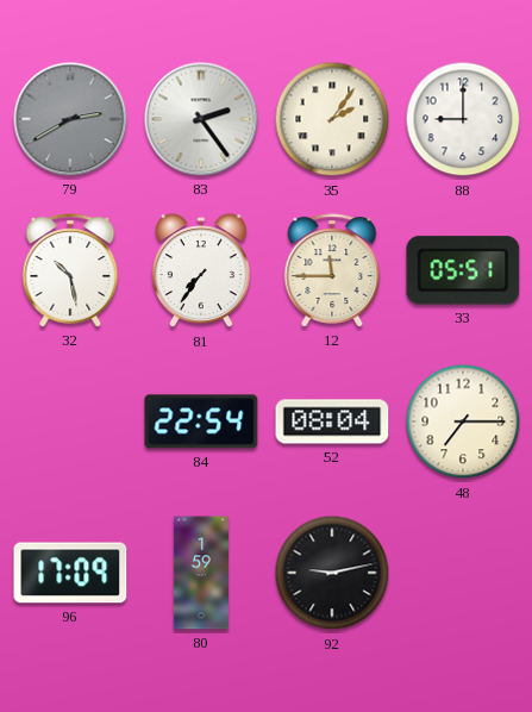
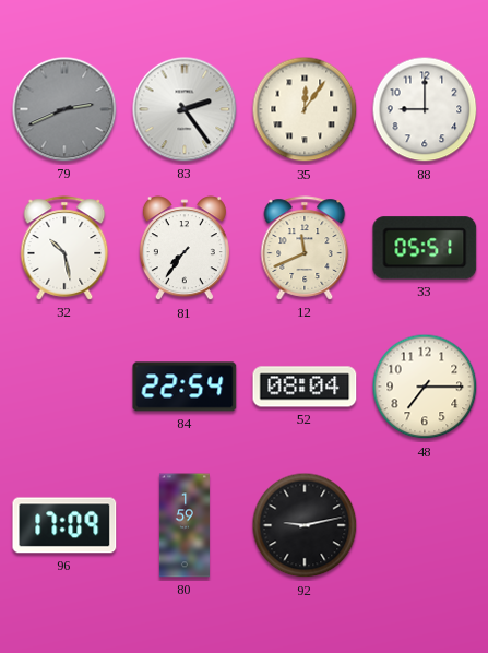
79: 2:40 -> 2:41 (64, 109)
35: 2:06 -> 12:06 (305, 109)
12: 11:45 -> 11:41 (305, 248)
